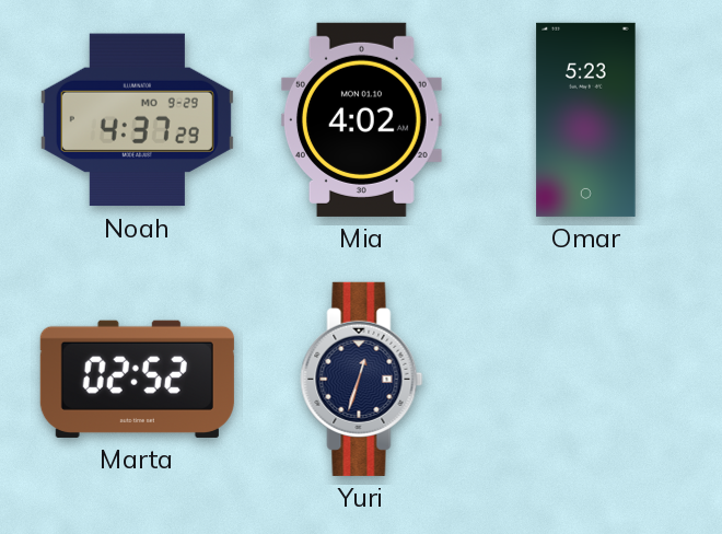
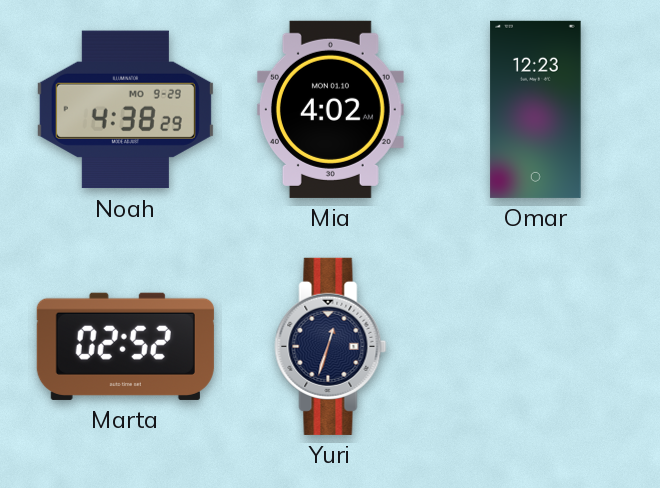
Noah: 4:37 -> 4:38 (125, 110)
Omar: 5:23 -> 12:23 (536, 109)
